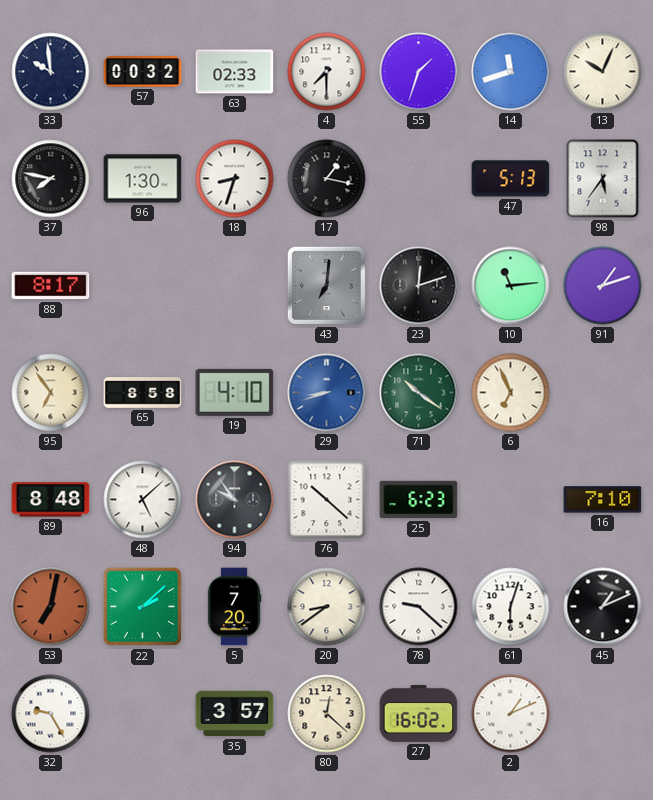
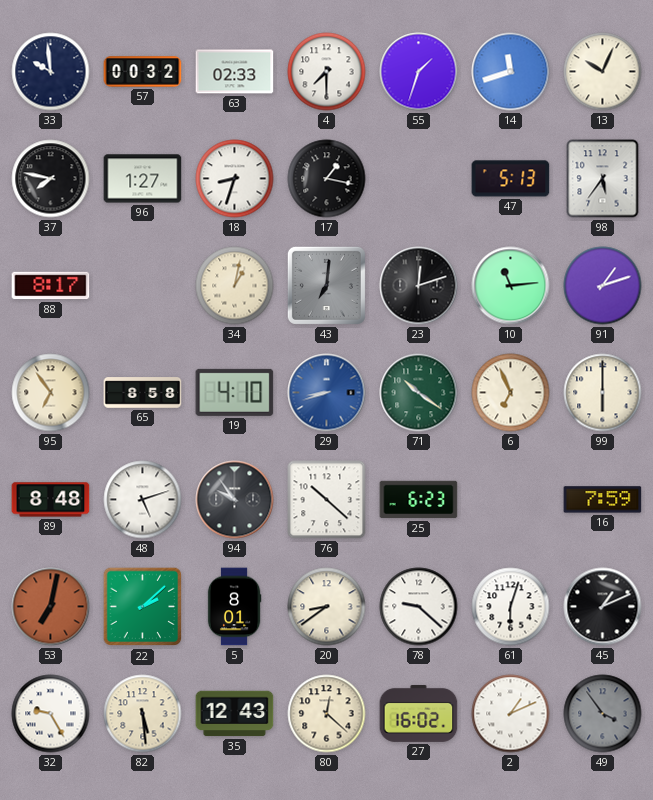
96: 1:30 -> 1:27 (143, 179)
34: none -> 1:02 (235, 286)
99: none -> 6:00 (603, 393)
48: 5:08 -> 5:12 (143, 500)
16: 7:10 -> 7:59 (603, 500)
5: 7:20 -> 8:01 (234, 607)
82: none -> 5:29 (143, 714)
35: 3:57 -> 12:43 (235, 714)
49: none -> 3:54 (603, 714)
